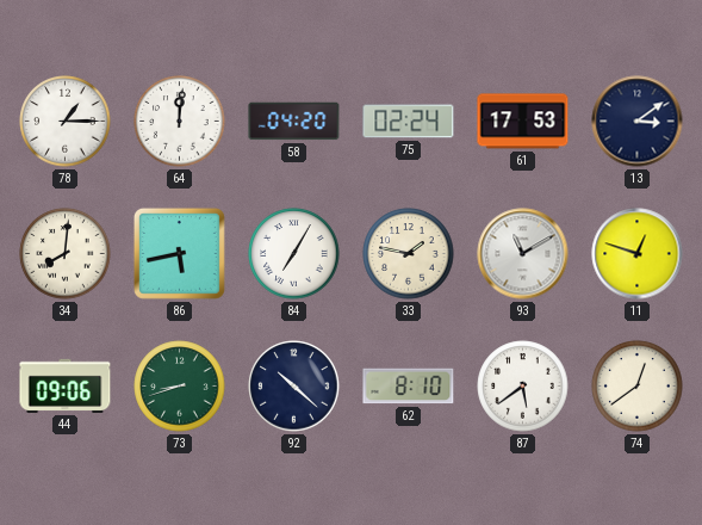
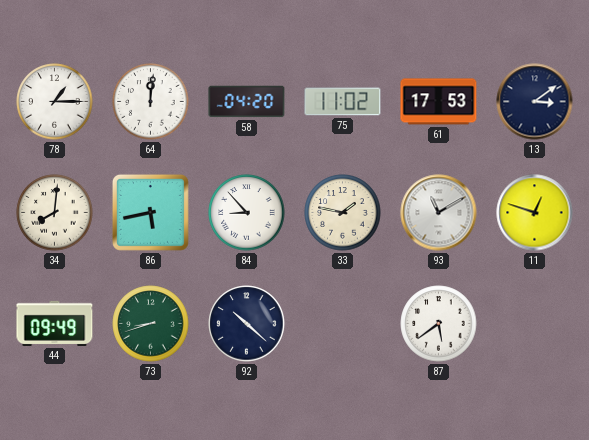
75: 02:24 -> 11:02 (343, 102)
84: 7:05 -> 8:53 (247, 213)
44: 09:06 -> 09:49 (55, 323)
62: 8:10 -> none (409, 387)
74: 12:39 -> none (638, 387)
